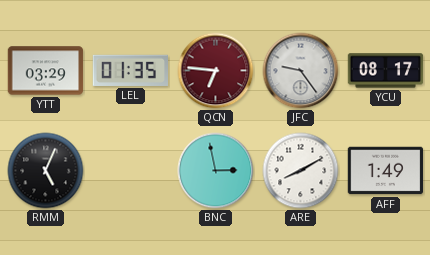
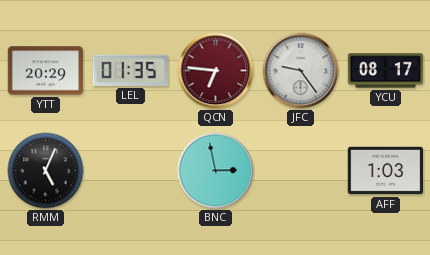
YTT: 03:29 -> 20:29 (46, 71)
ARE: 8:10 -> none (301, 171)
AFF: 1:49 -> 1:03 (386, 171)
